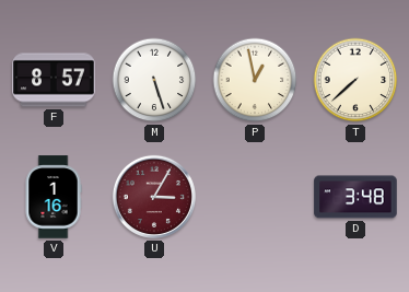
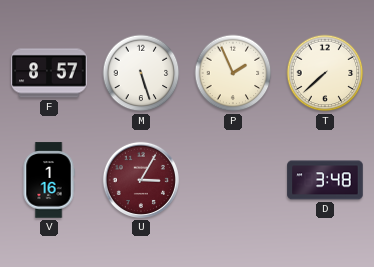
P: 12:58 -> 1:56 (233, 73)
